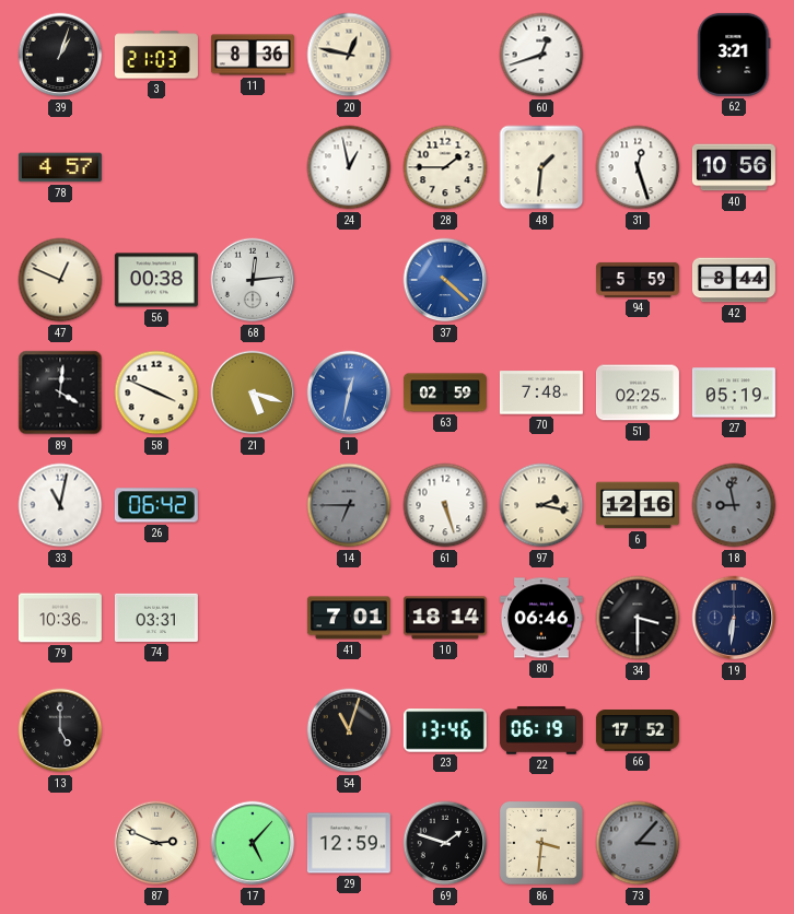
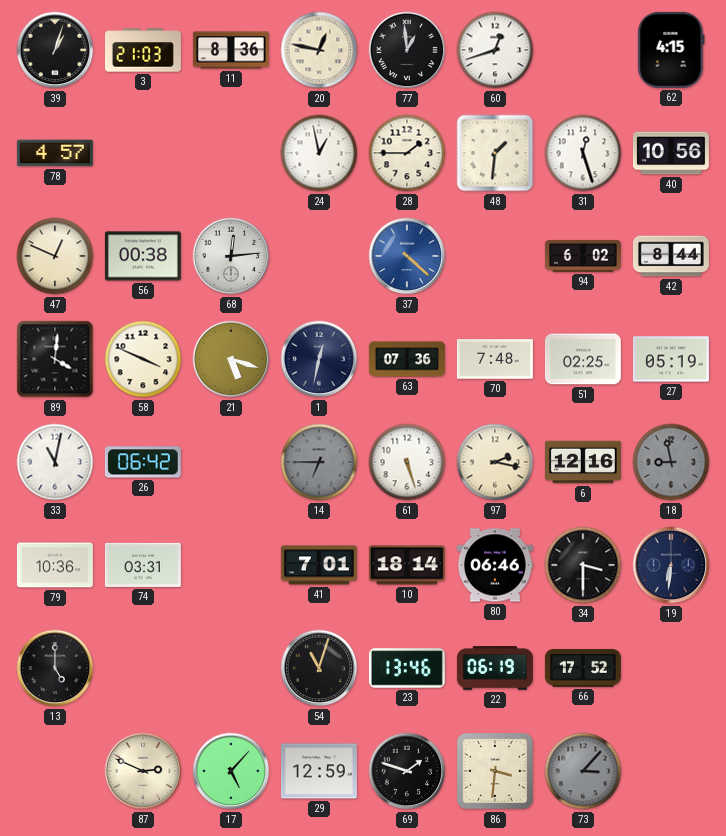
77: none -> 12:59 (407, 50)
62: 3:21 -> 4:15 (671, 50)
94: 5:59 -> 6:02 (583, 256)
1 dial: blue -> navy (319, 359)
63: 02:59 -> 07:36 (407, 359)
